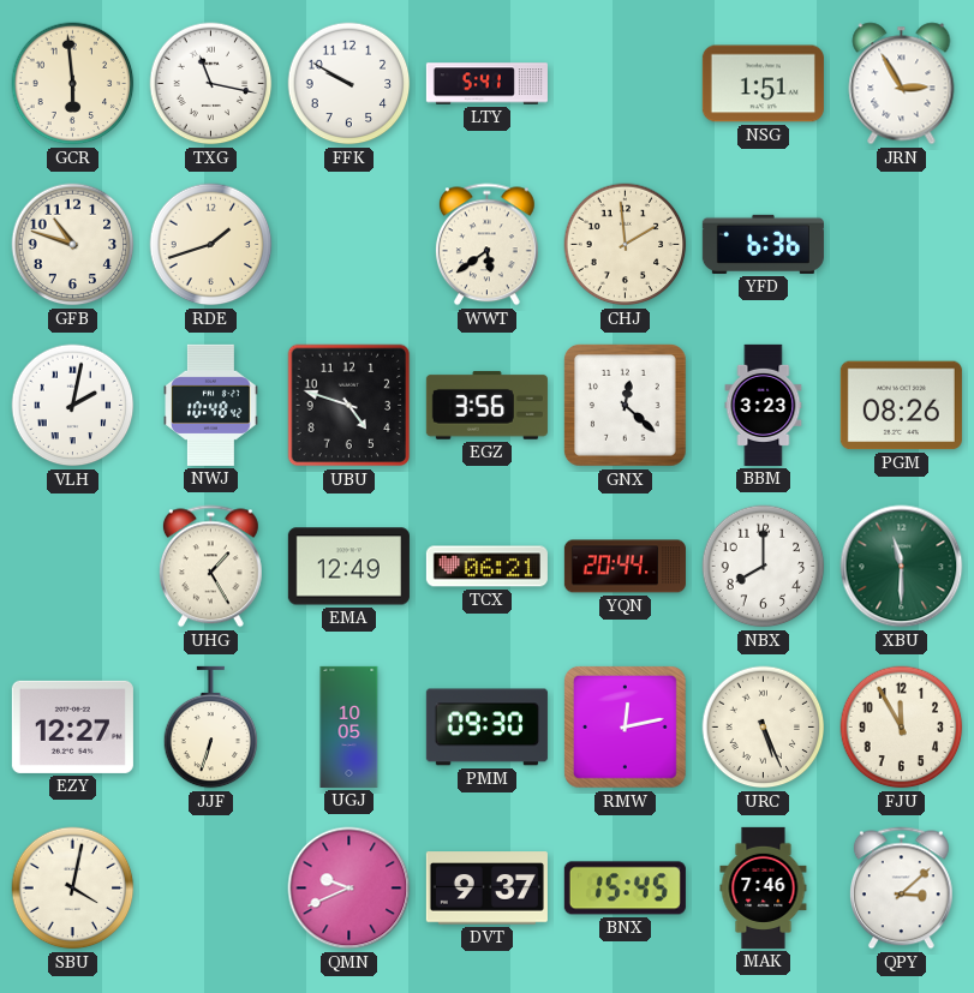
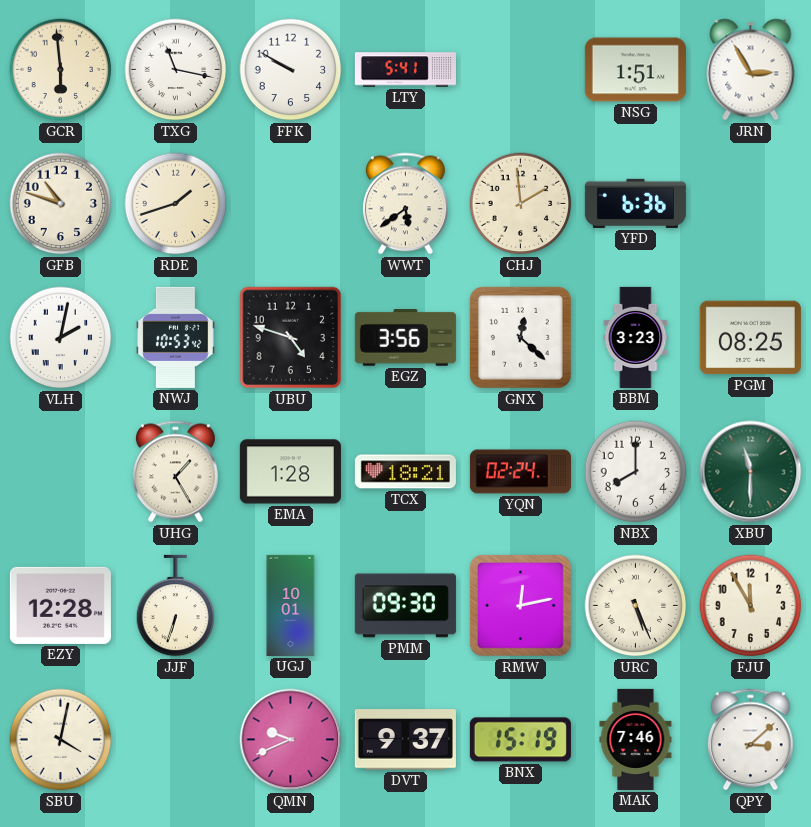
NWJ: 10:48 -> 10:53 (176, 337)
PGM: 08:26 -> 08:25 (750, 338)
EMA: 12:49 -> 1:28 (290, 472)
TCX: 06:21 -> 18:21 (405, 472)
YQN: 20:44 -> 02:24 (520, 472)
EZY: 12:27 -> 12:28 (60, 605)
UGJ: 10:05 -> 10:01 (291, 605)
BNX: 15:45 -> 15:19 (520, 740)
